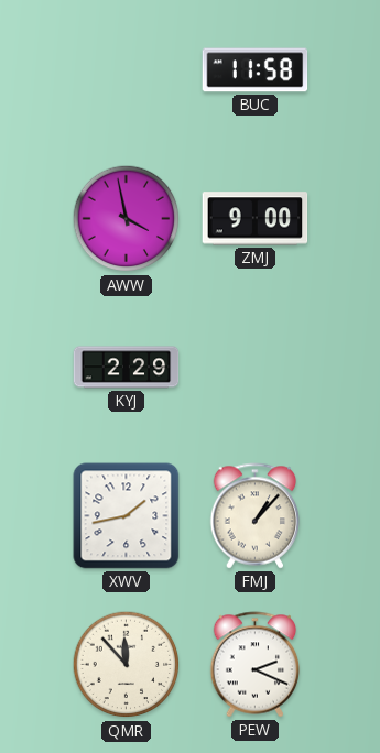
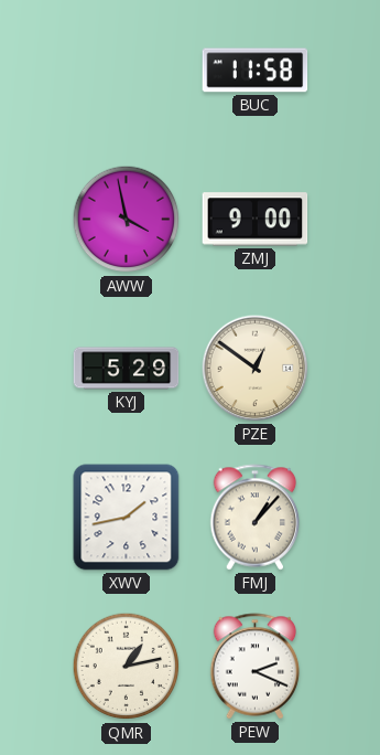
KYJ: 2:29 -> 5:29 (127, 369)
PZE: none -> 12:51 (256, 369)
QMR: 11:53 -> 1:13 (127, 667)
